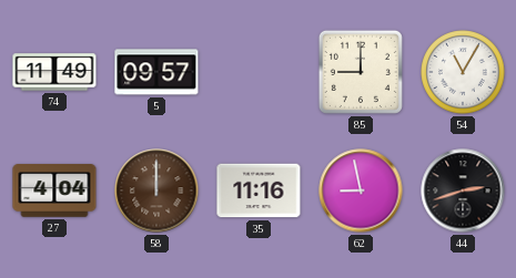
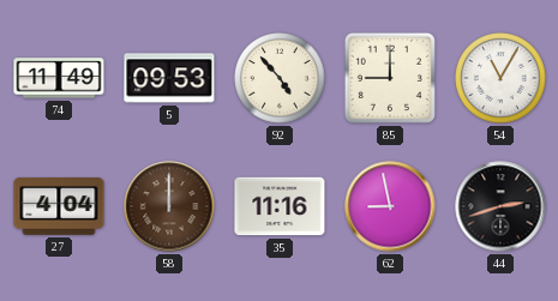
5: 09:57 -> 09:53 (169, 78)
92: none -> 4:53 (280, 78)
